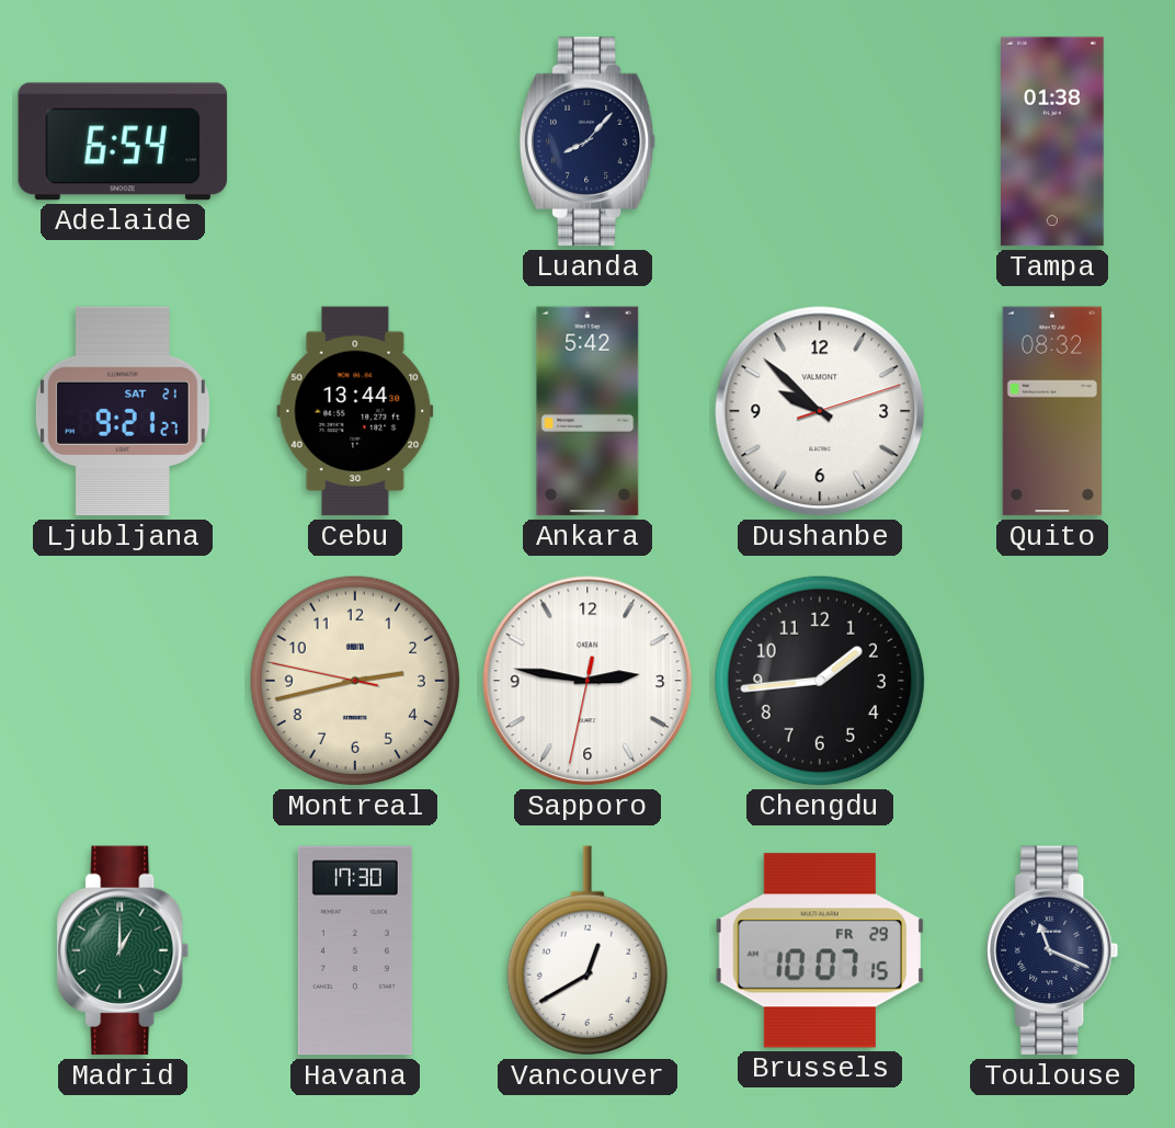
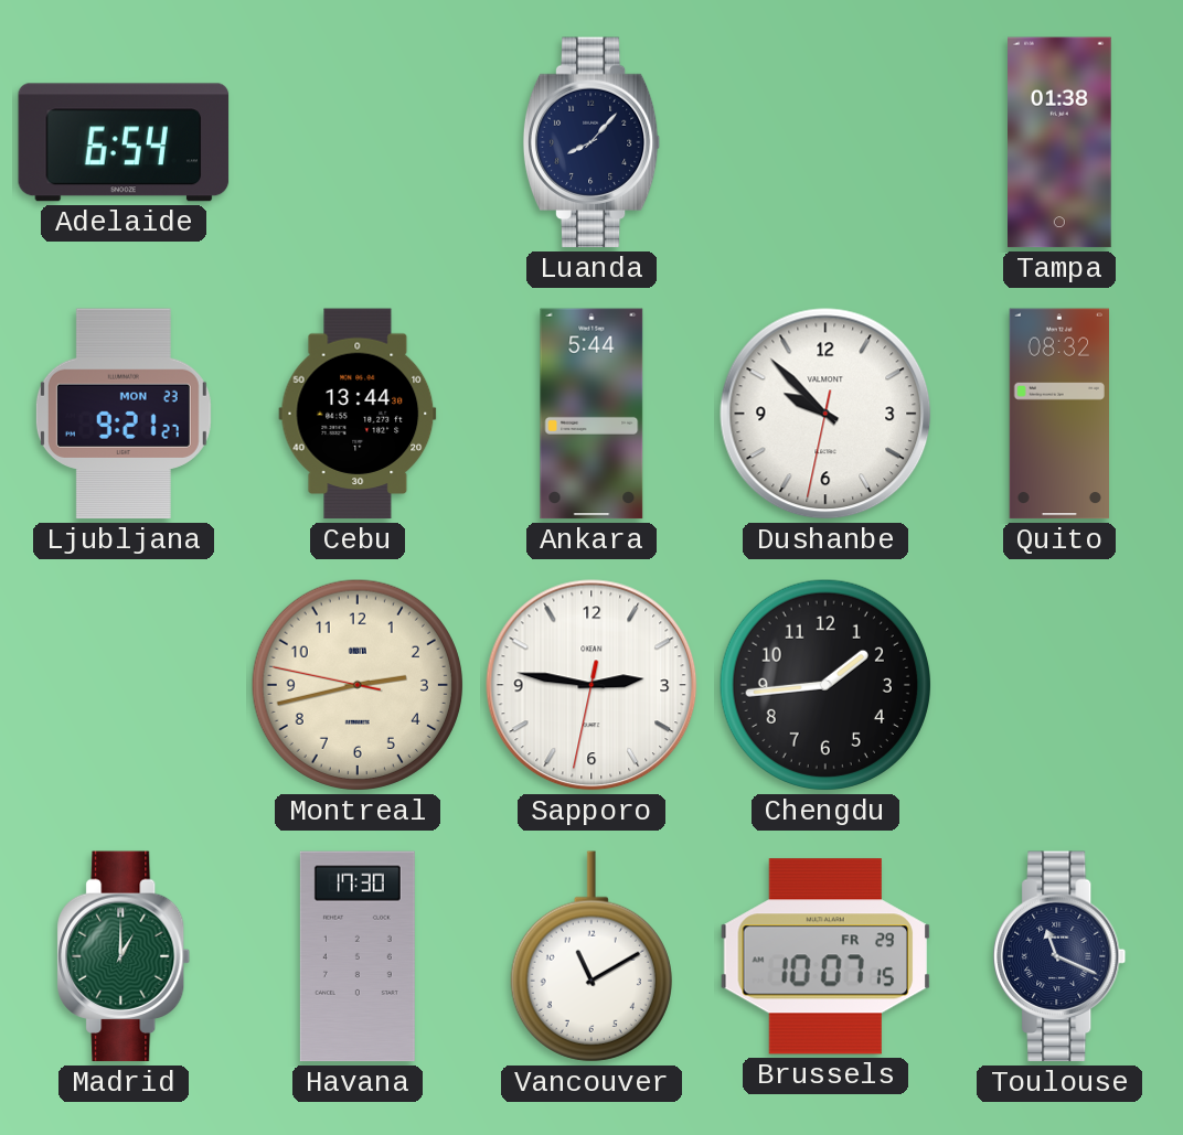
Ljubljana date: SAT 21 -> MON 23 (124, 414)
Ankara: 5:42 -> 5:44 (591, 414)
Dushanbe: 9:52:12 -> 9:52:32 (825, 414)
Vancouver: 12:40 -> 11:10 (591, 956)
